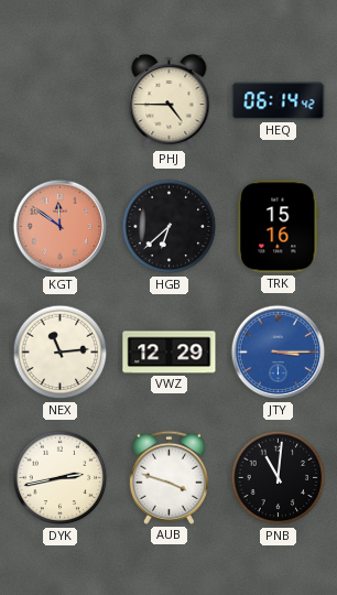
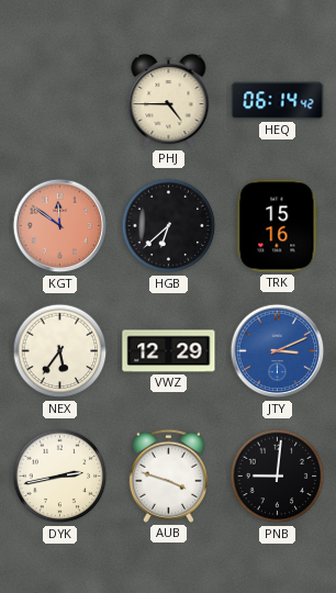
NEX: 11:14 -> 5:36 (60, 351)
JTY: 3:15 -> 3:11 (278, 351)
PNB: 11:01 -> 9:01 (278, 477)
